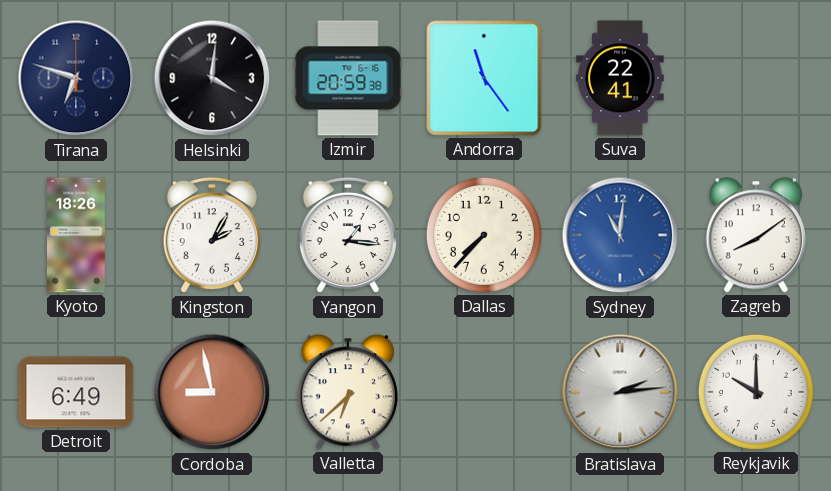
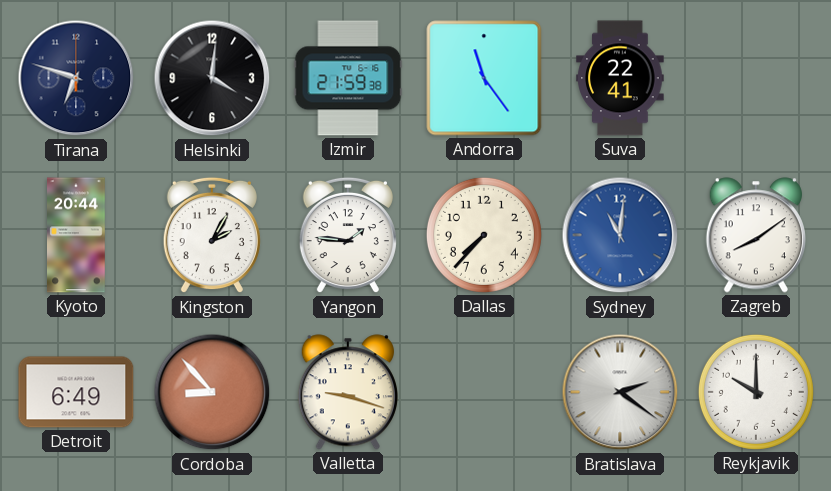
Izmir: 20:59 -> 21:59 (348, 78)
Kyoto: 18:26 -> 20:44 (77, 235)
Yangon: 1:16 -> 1:46 (348, 235)
Cordoba: 8:58 -> 8:53 (212, 392)
Valletta: 6:38 -> 9:18 (348, 392)
Bratislava: 2:14 -> 2:21 (620, 392)
